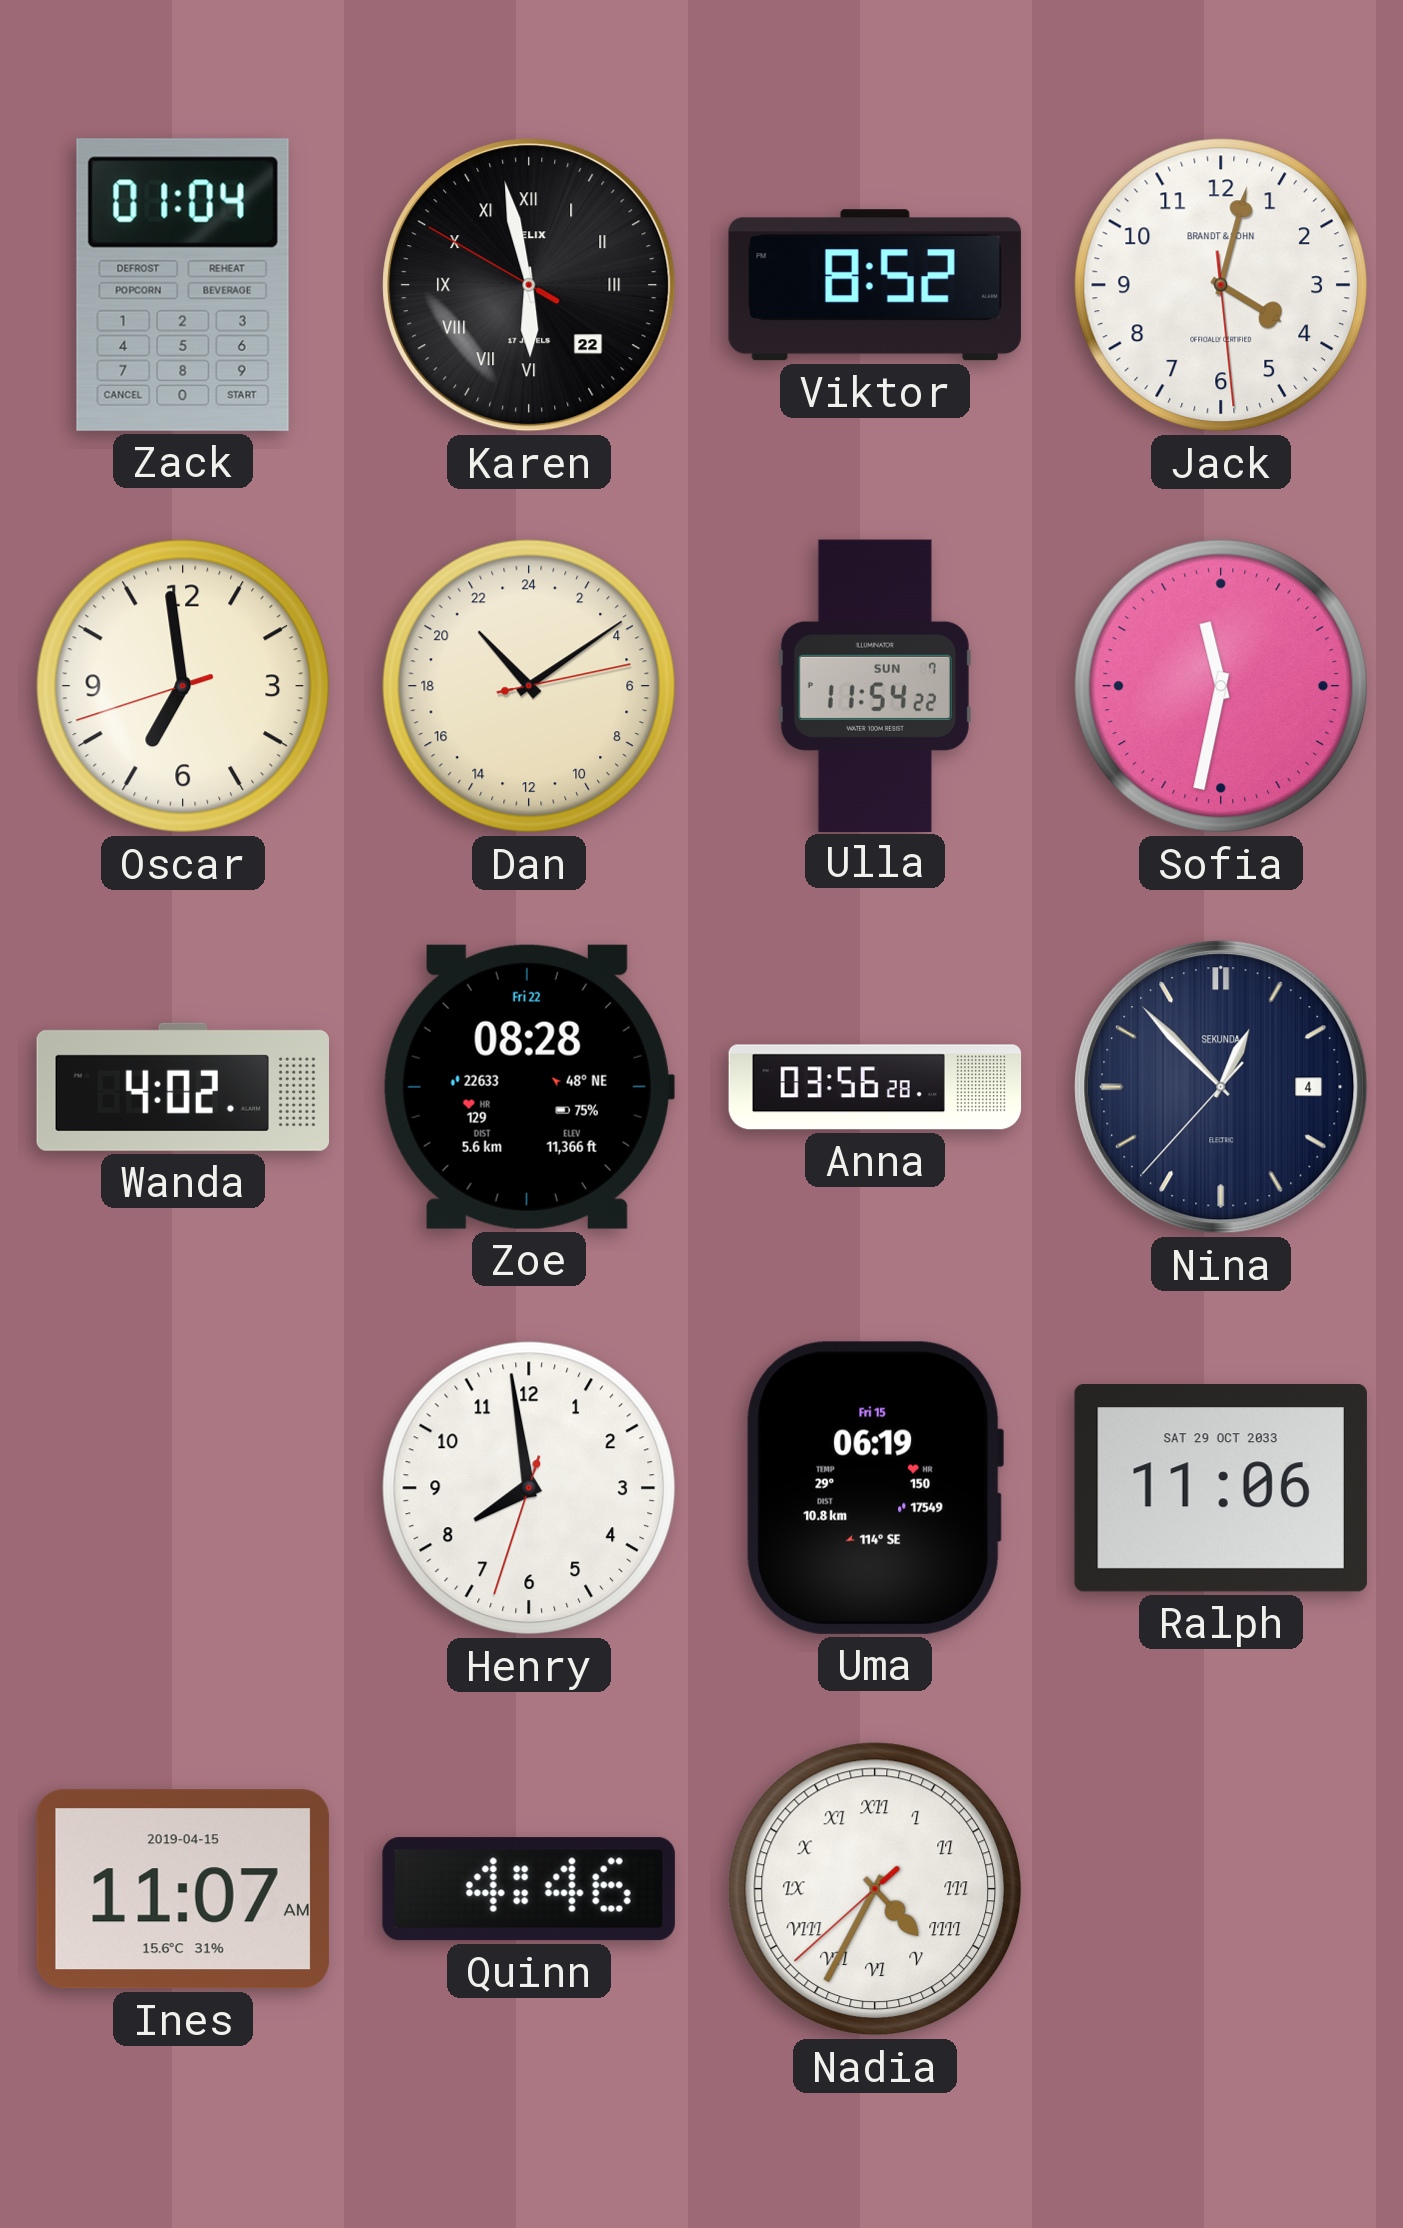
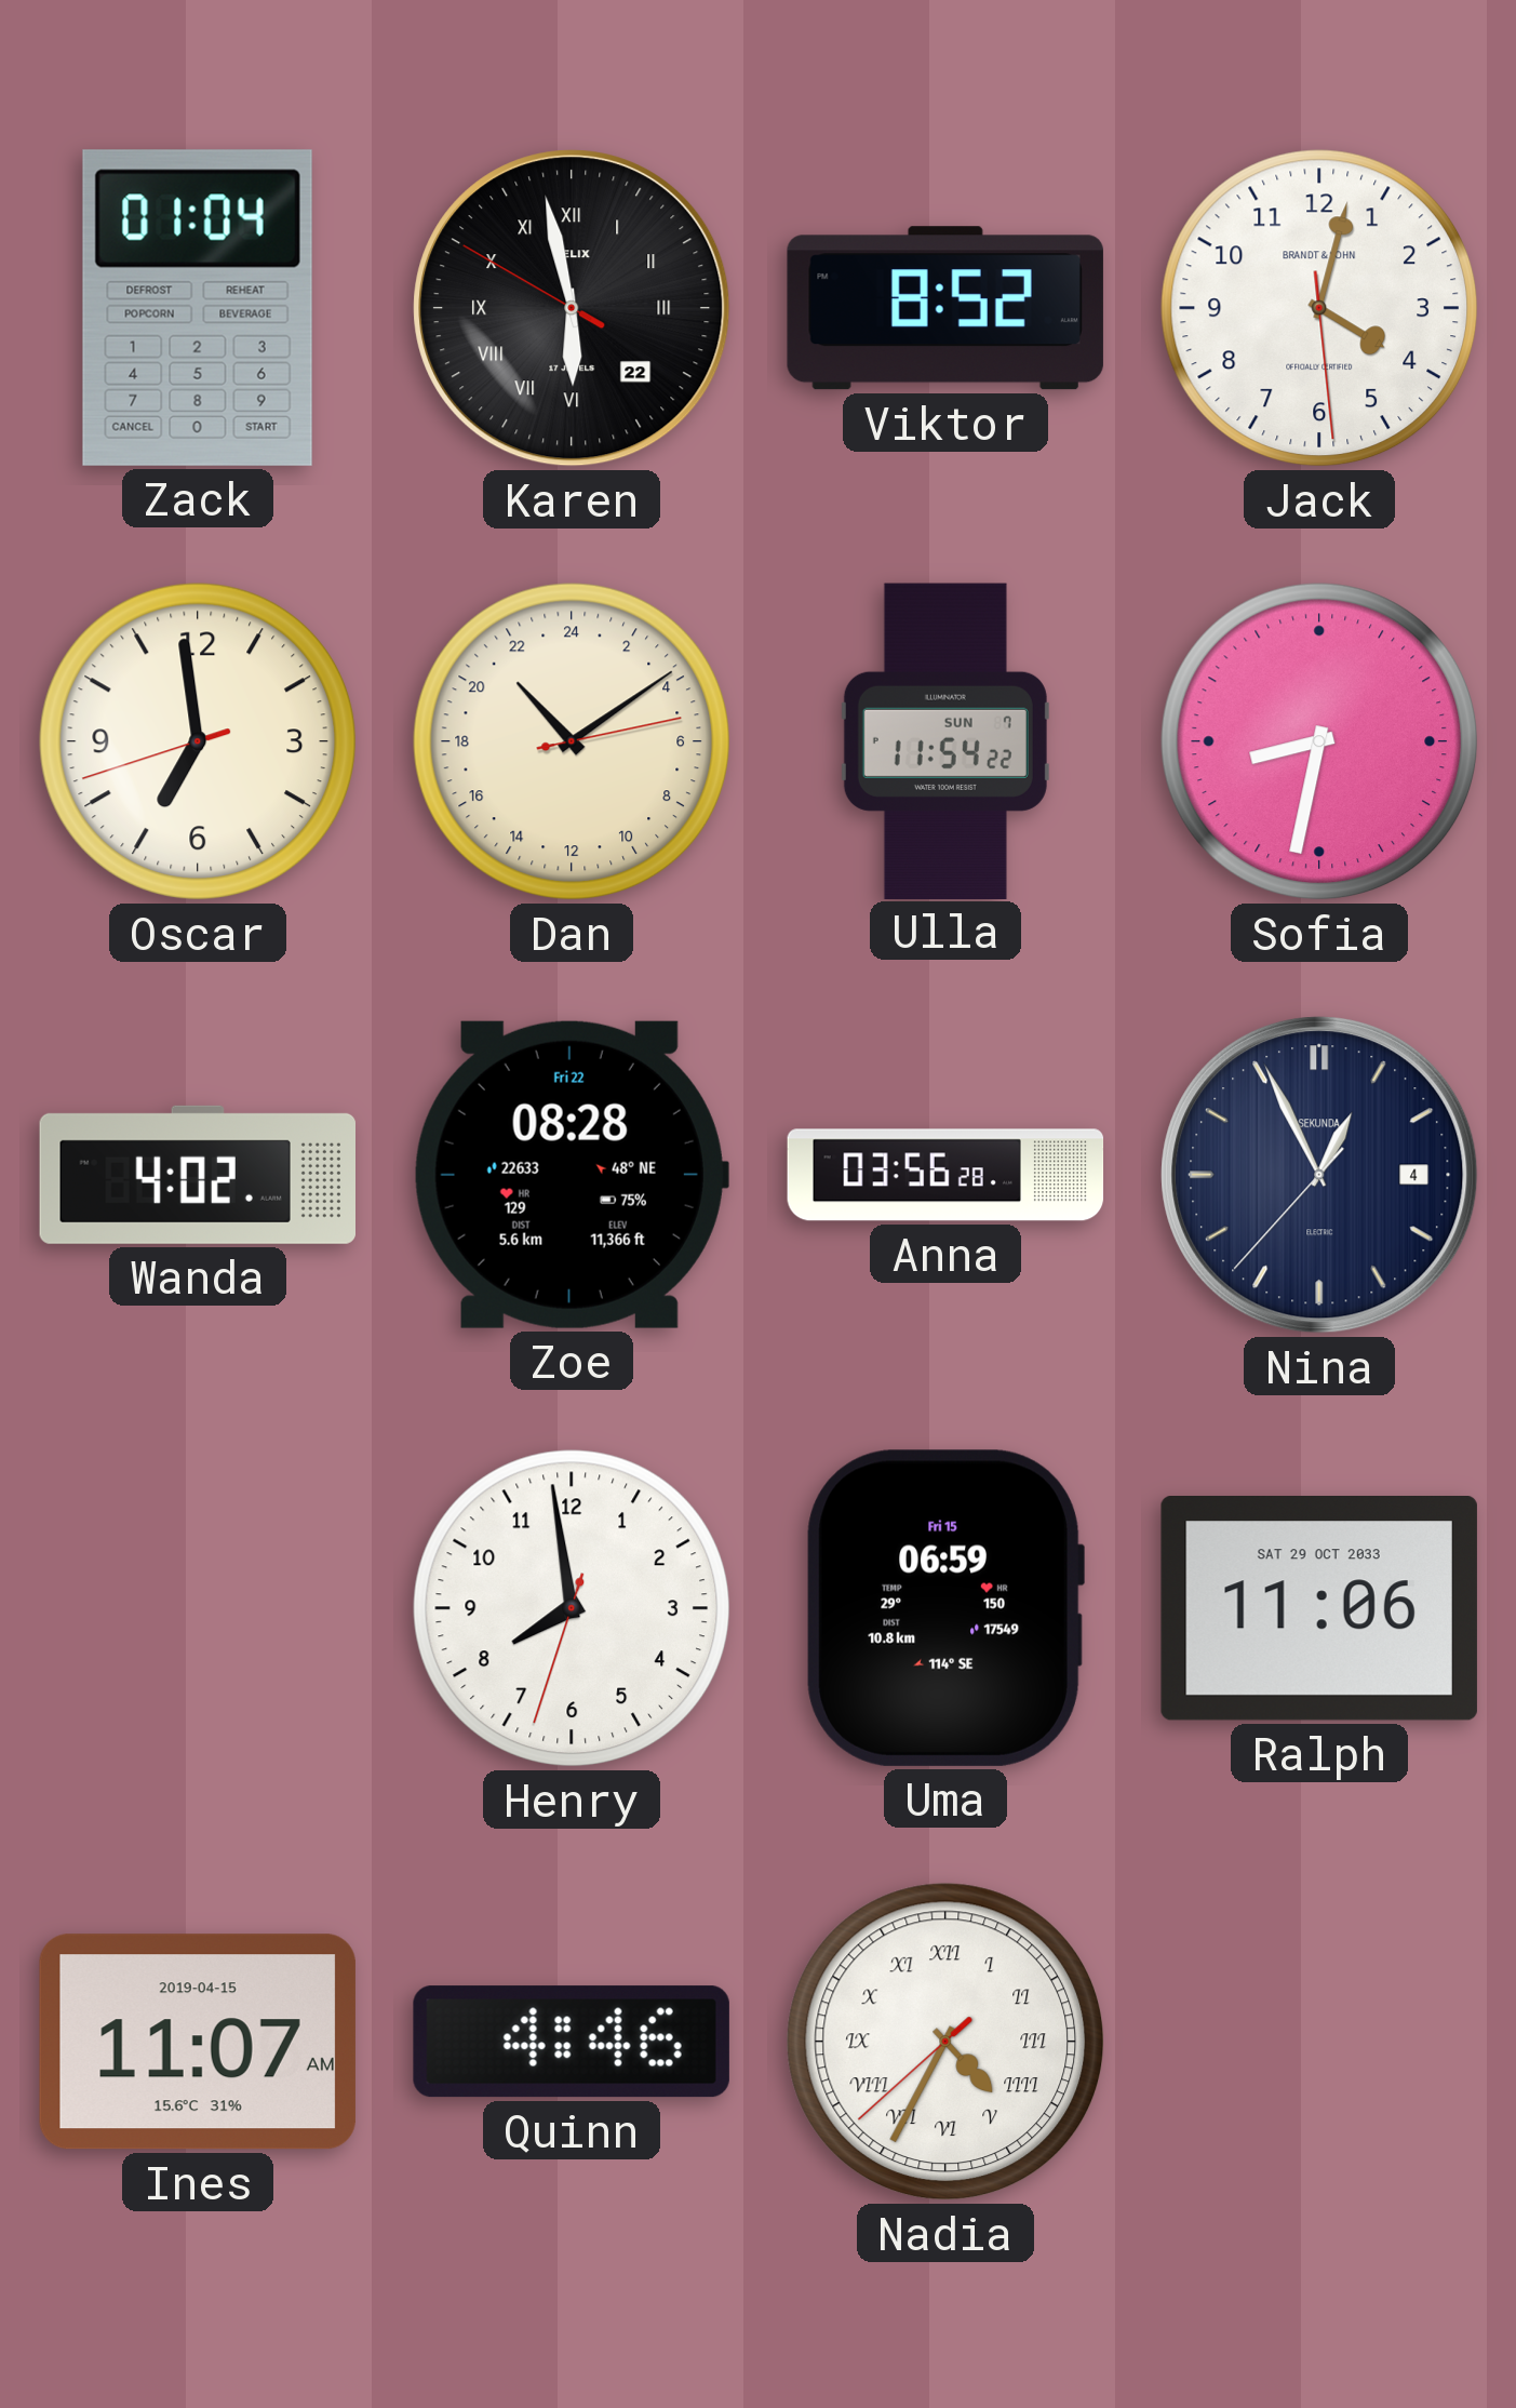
Sofia: 11:32 -> 8:32 (1319, 741)
Nina: 12:52 -> 12:55 (1319, 1175)
Uma: 06:19 -> 06:59 (945, 1608)
